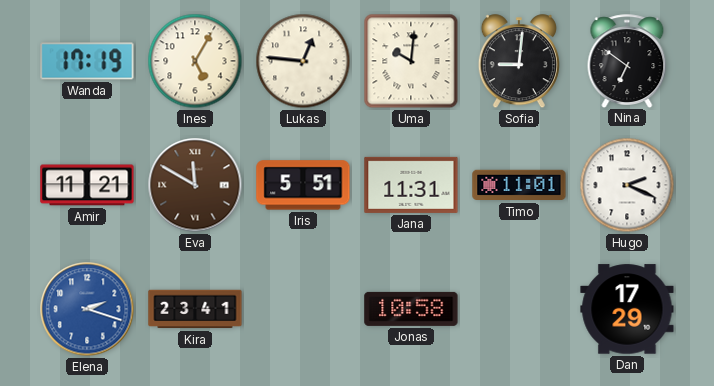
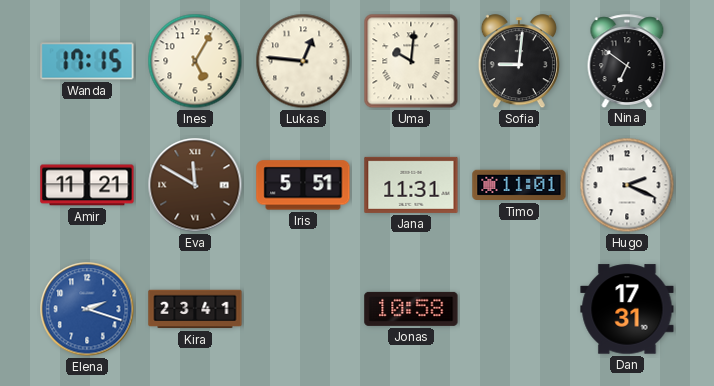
Wanda: 17:19 -> 17:15 (87, 61)
Dan: 17:29 -> 17:31 (627, 309)
